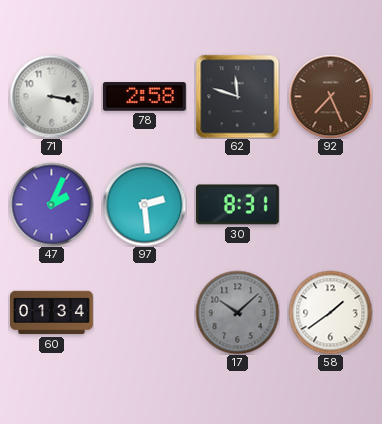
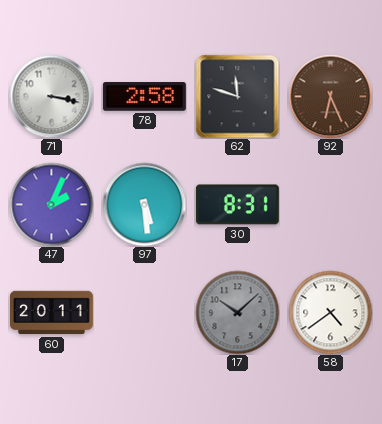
92: 7:26 -> 6:26 (330, 96)
97: 2:29 -> 5:29 (144, 204)
60: 01:34 -> 20:11 (52, 313)
58: 1:39 -> 4:39 (330, 312)
